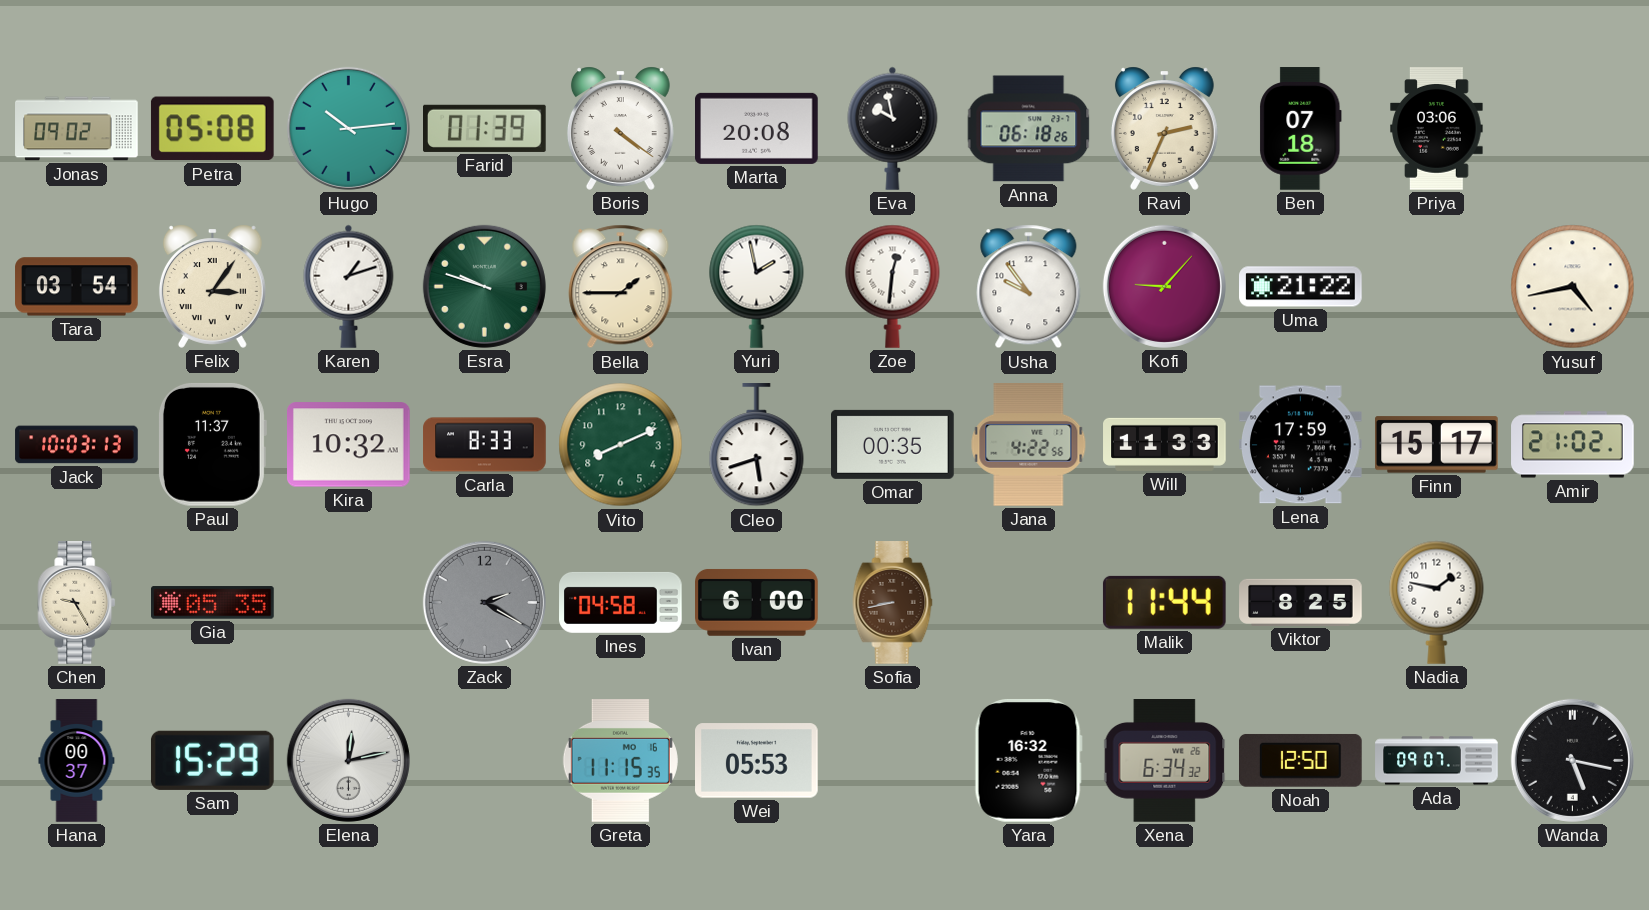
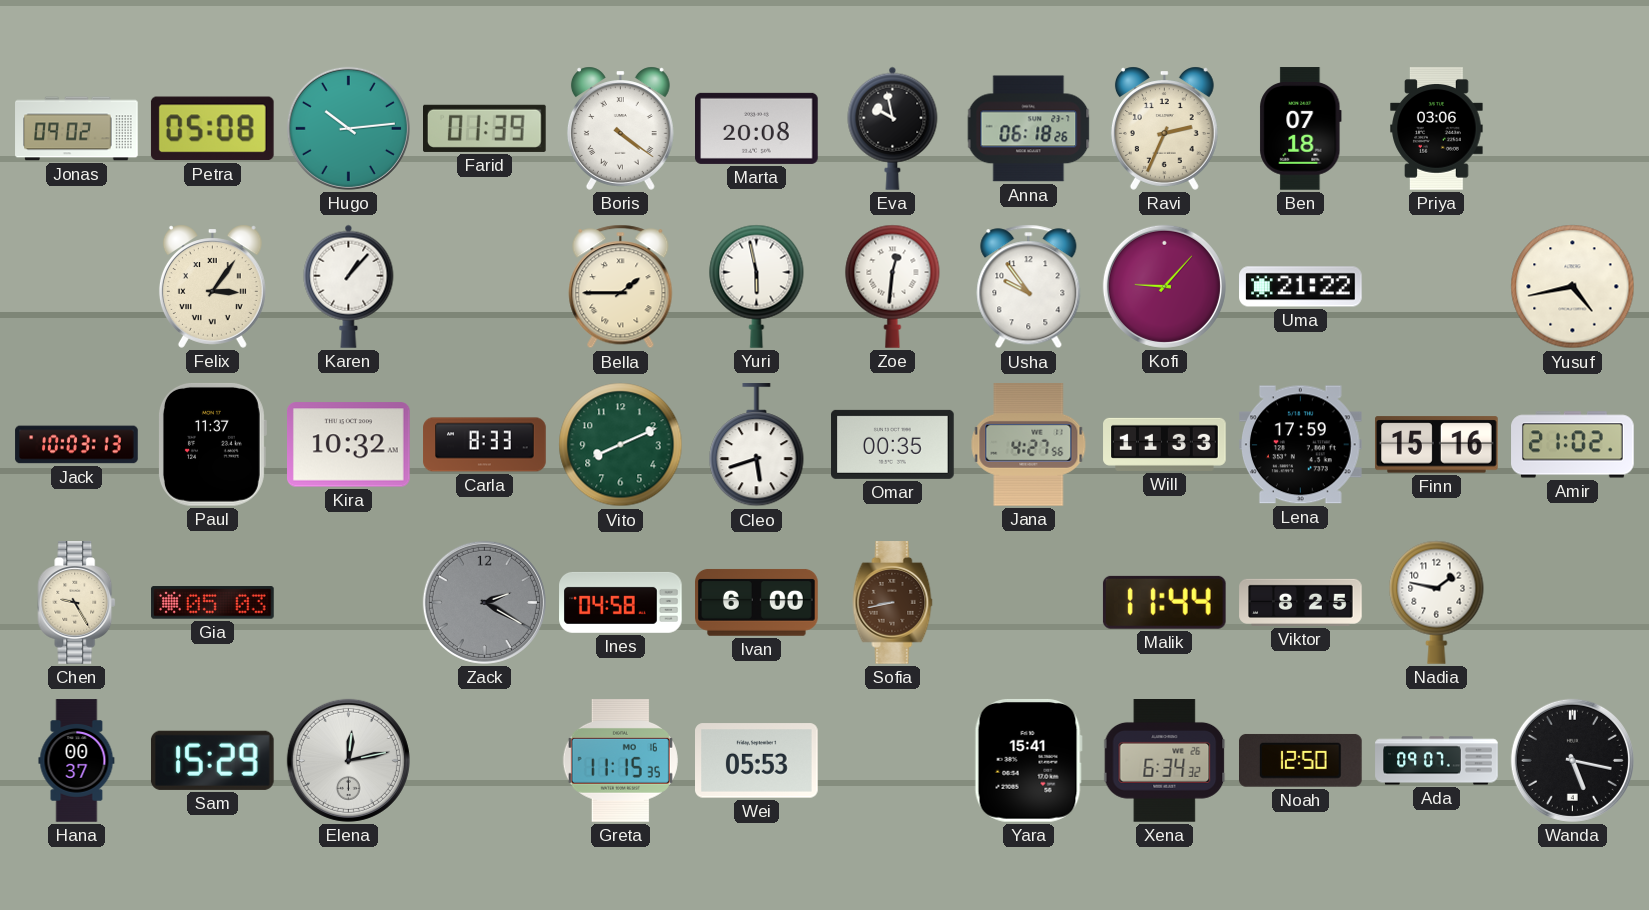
Tara: 03:54 -> none (77, 287)
Karen: 1:12 -> 1:07 (349, 286)
Esra: 9:48 -> none (484, 286)
Yuri: 1:58 -> 5:58 (757, 286)
Jana: 4:22 -> 4:27 (1029, 445)
Finn: 15:17 -> 15:16 (1437, 445)
Gia: 05:35 -> 05:03 (213, 603)
Yara: 16:32 -> 15:41 (1028, 760)
